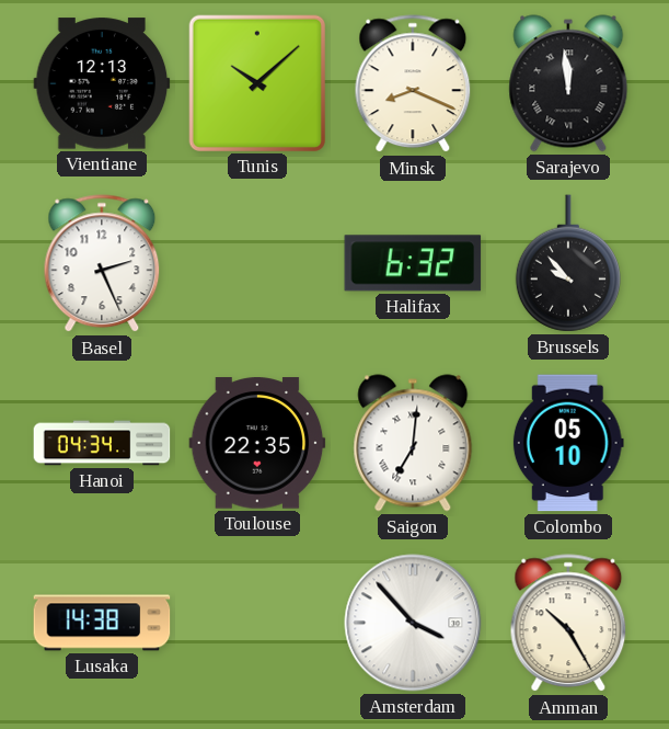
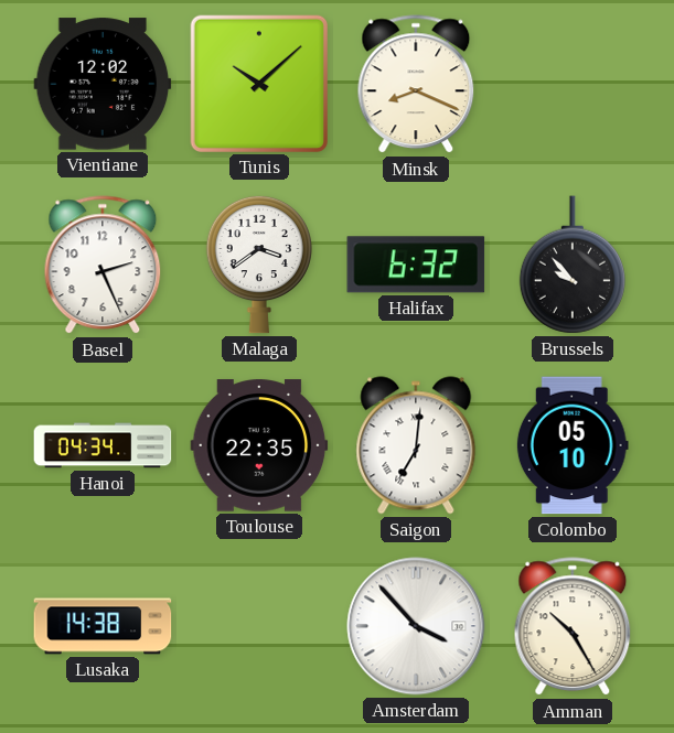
Vientiane: 12:13 -> 12:02 (103, 84)
Sarajevo: 11:59 -> none (568, 83)
Malaga: none -> 3:39 (259, 265)
